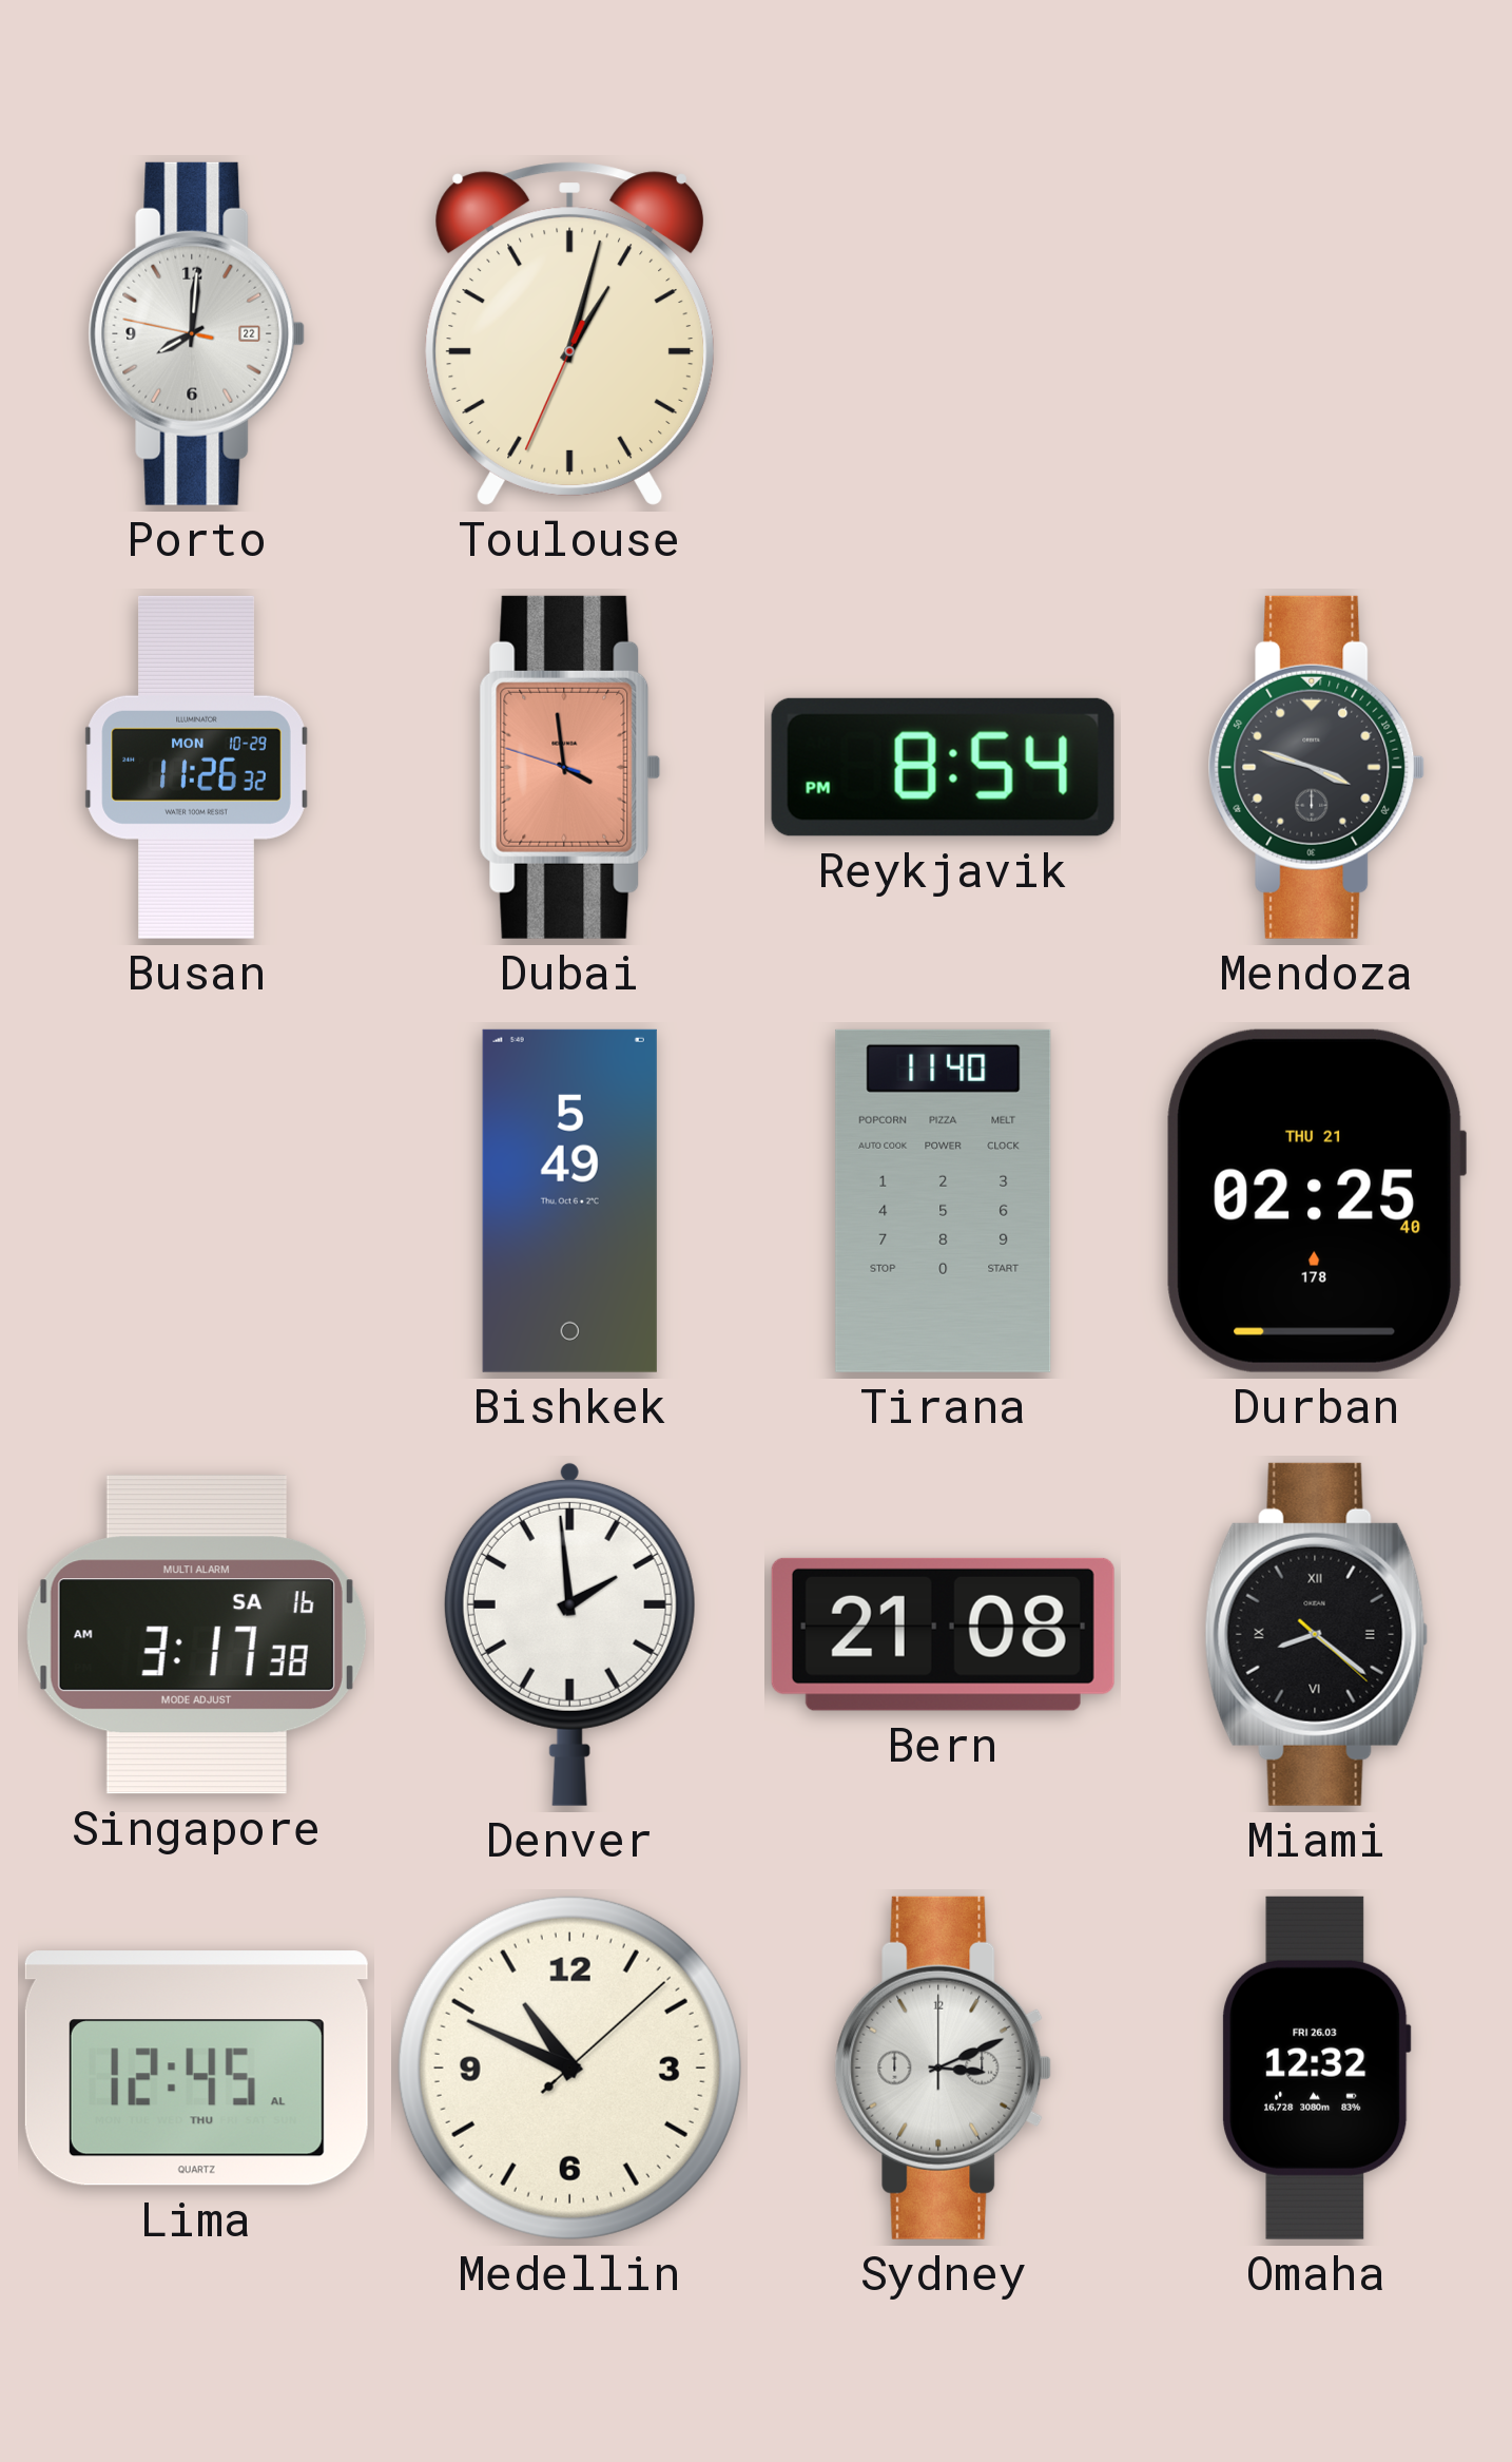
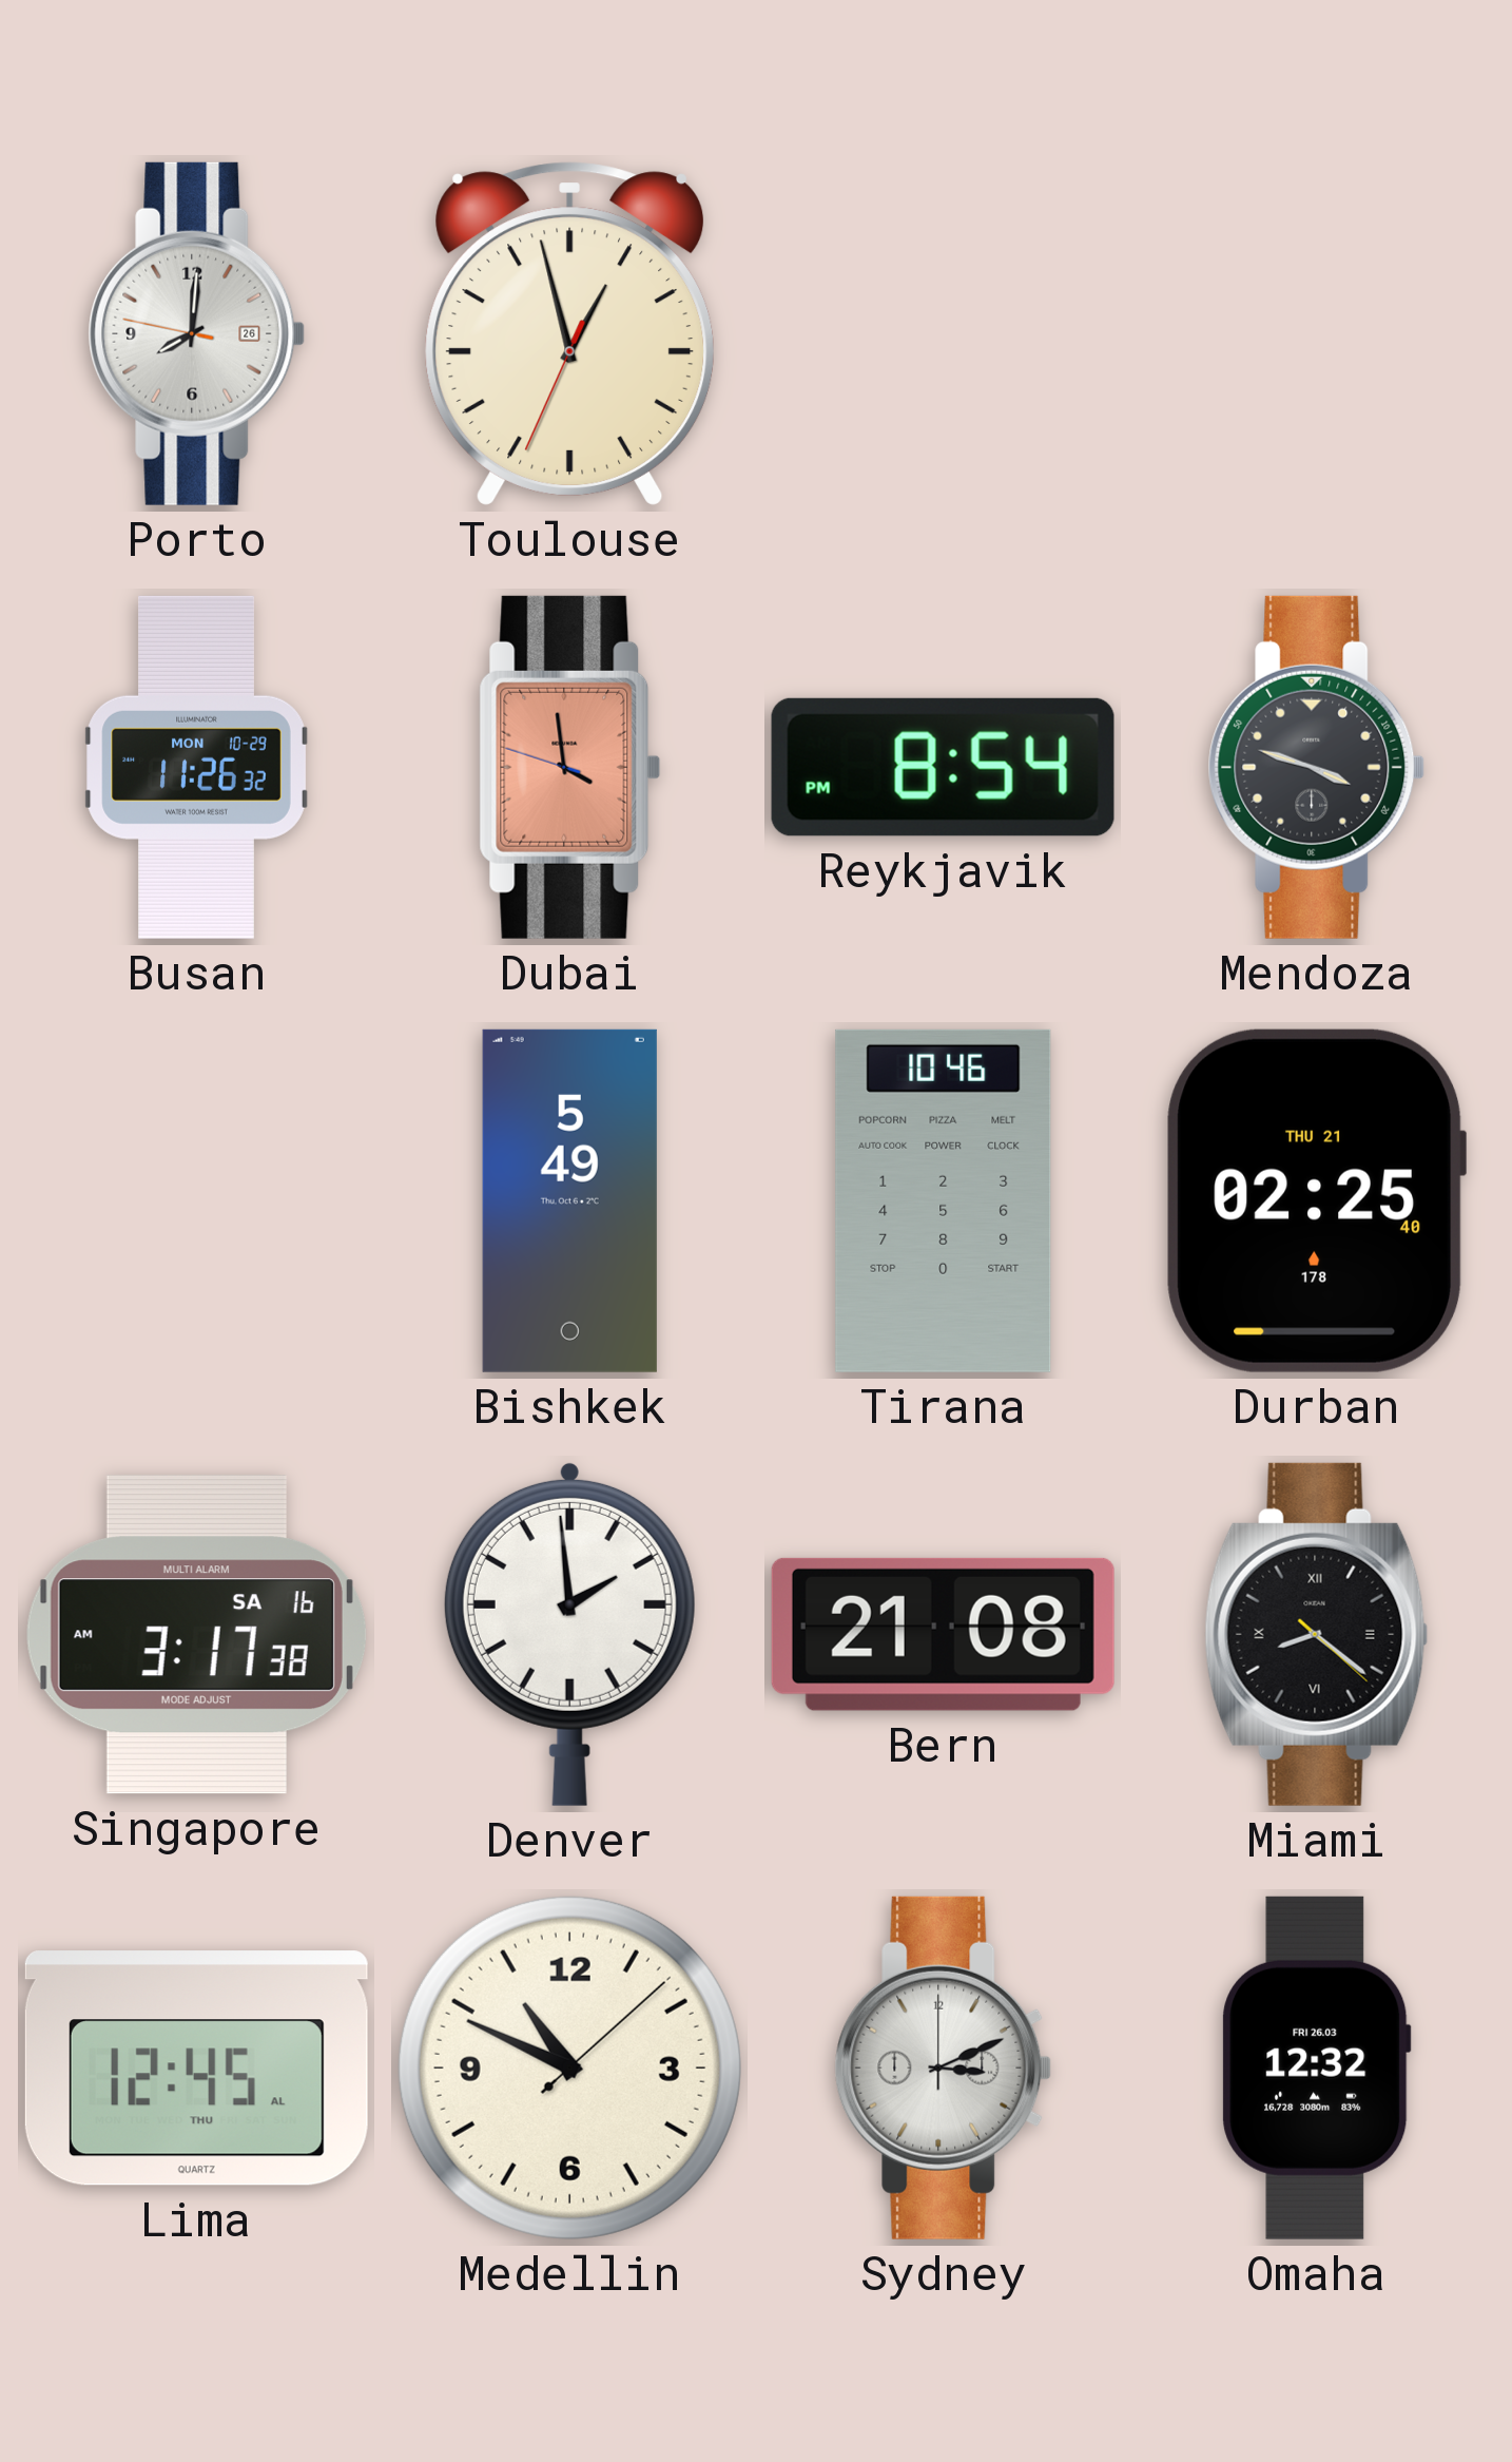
Porto date: 22 -> 26 (197, 333)
Toulouse: 1:02 -> 12:57 (570, 333)
Tirana: 11:40 -> 10:46 (944, 1200)
